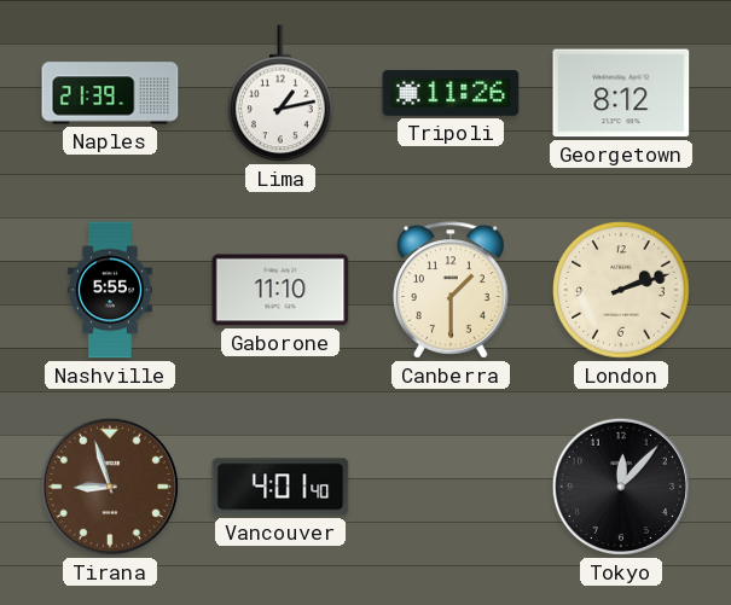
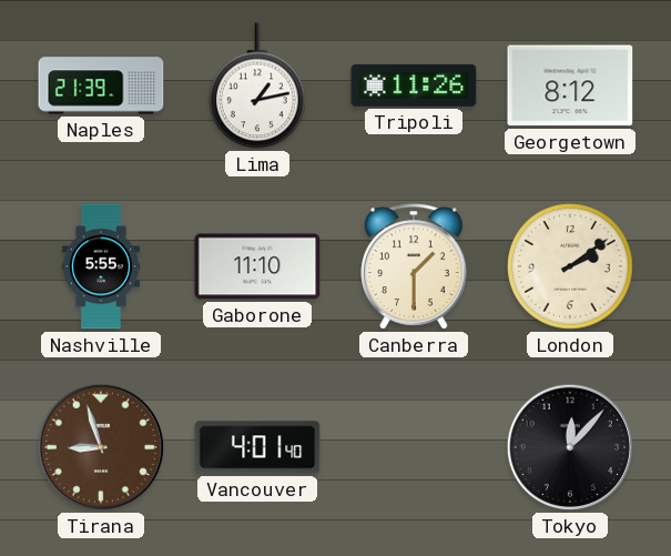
London: 2:12 -> 2:09 (570, 266)
